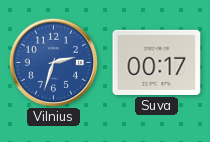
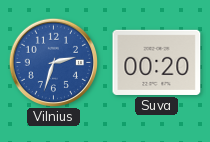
Suva: 00:17 -> 00:20 (157, 62)
